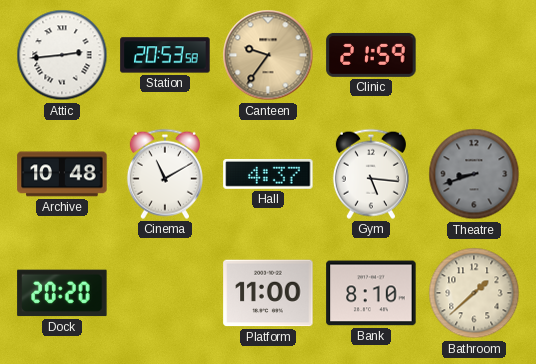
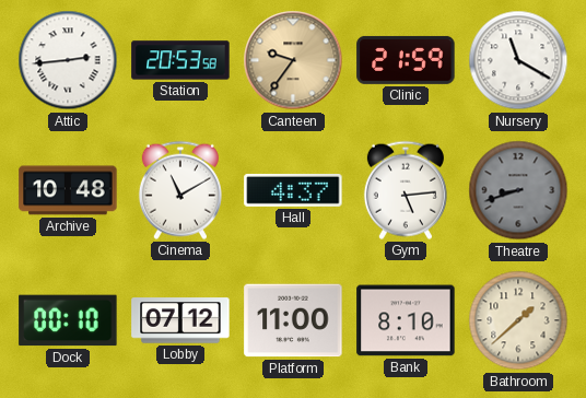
Nursery: none -> 11:20 (518, 60)
Gym: 5:16 -> 5:14 (406, 190)
Dock: 20:20 -> 00:10 (68, 320)
Lobby: none -> 07:12 (180, 320)
